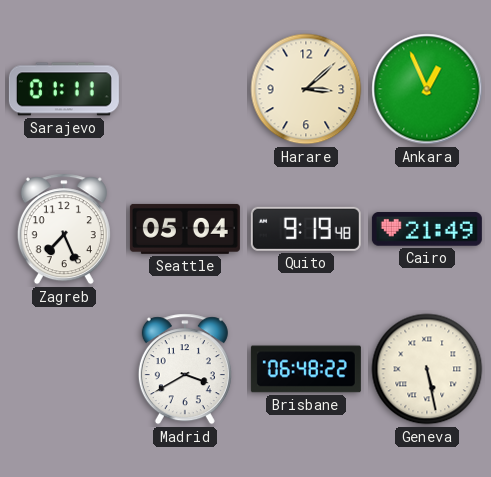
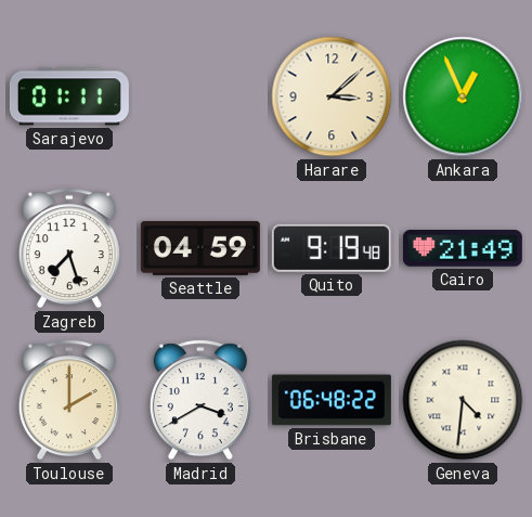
Zagreb: 7:26 -> 7:27 (69, 248)
Seattle: 05:04 -> 04:59 (200, 248)
Toulouse: none -> 2:00 (69, 400)
Geneva: 5:28 -> 4:31 (463, 400)
